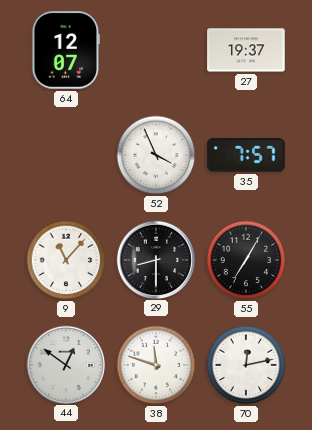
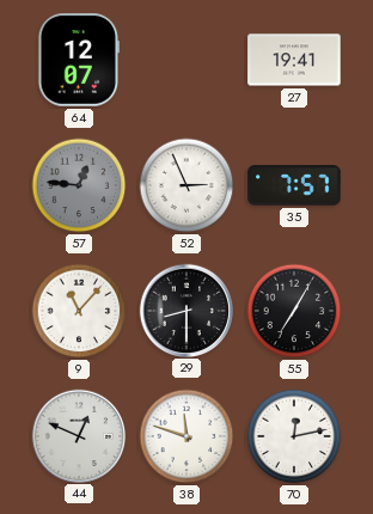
27: 19:37 -> 19:41 (294, 60)
57: none -> 12:46 (79, 185)
52: 3:56 -> 2:56 (186, 185)
44: 12:51 -> 12:49 (78, 435)
